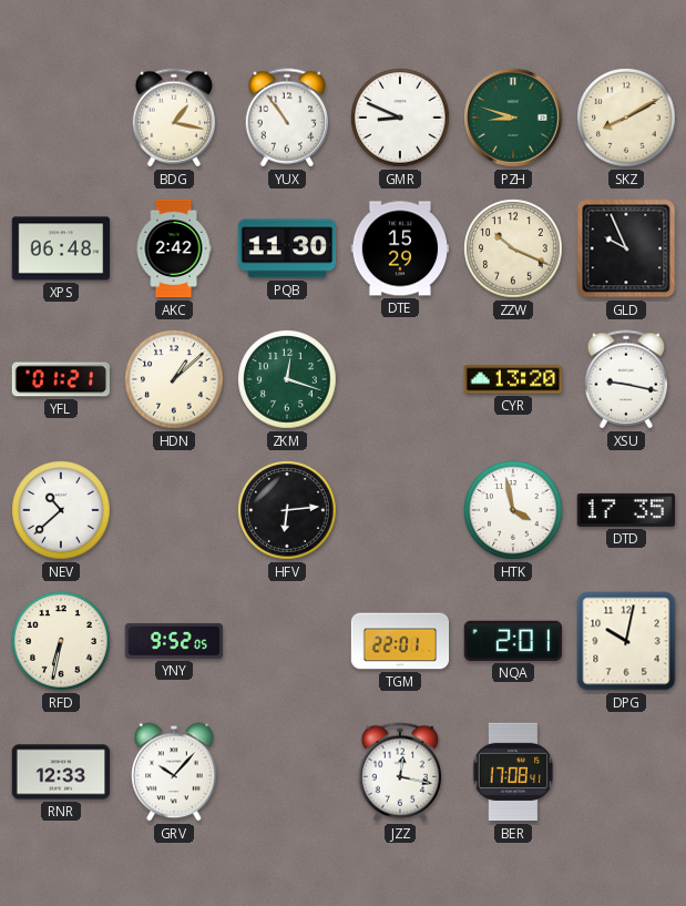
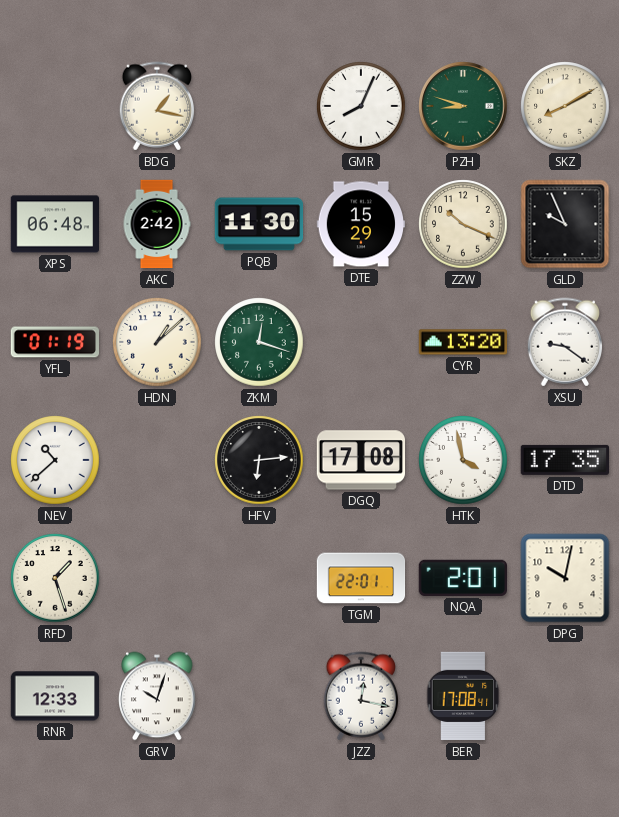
YUX: 10:54 -> none (287, 118)
GMR: 8:49 -> 8:04 (361, 106)
YFL: 01:21 -> 01:19 (54, 342)
XSU: 9:17 -> 9:21 (565, 342)
DGQ: none -> 17:08 (361, 460)
RFD: 6:32 -> 1:27 (55, 578)
YNY: 9:52 -> none (173, 641)
GRV: 10:07 -> 10:03 (157, 696)
